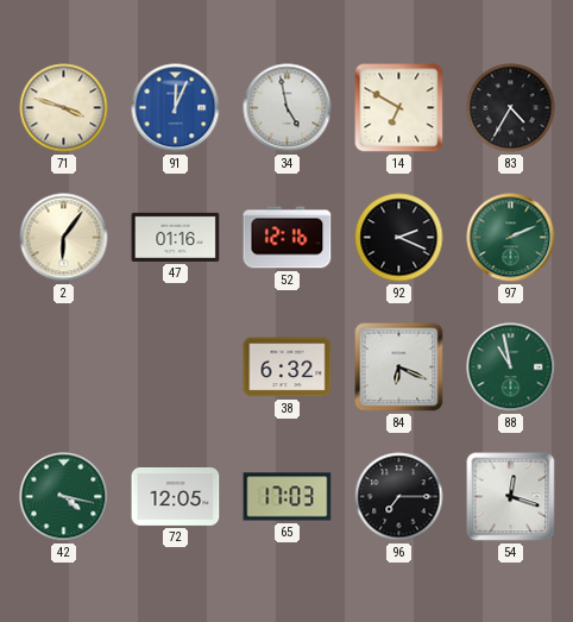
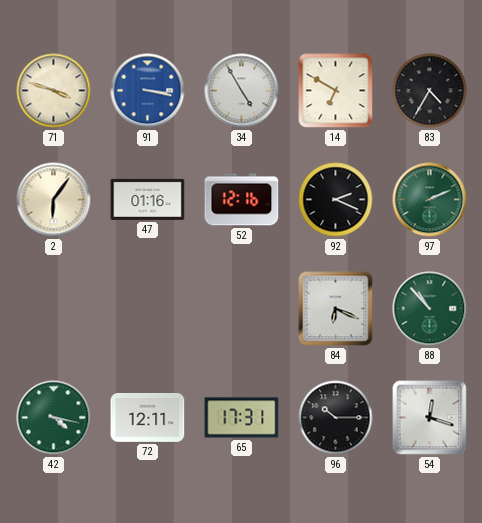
91: 12:04 -> 3:17 (148, 91)
34: 4:58 -> 4:55 (242, 91)
38: 6:32 -> none (288, 367)
88: 10:58 -> 10:53 (430, 309)
72: 12:05 -> 12:11 (148, 418)
65: 17:03 -> 17:31 (242, 418)
96: 7:15 -> 10:15 (336, 418)
